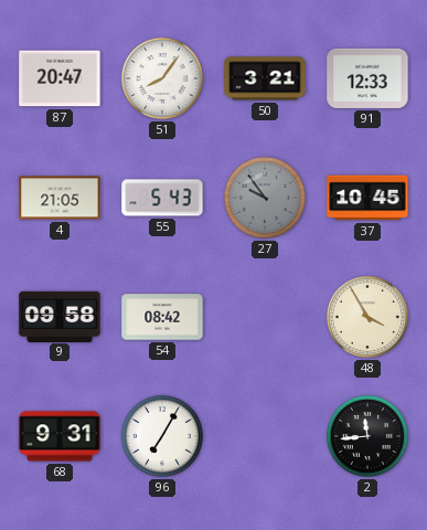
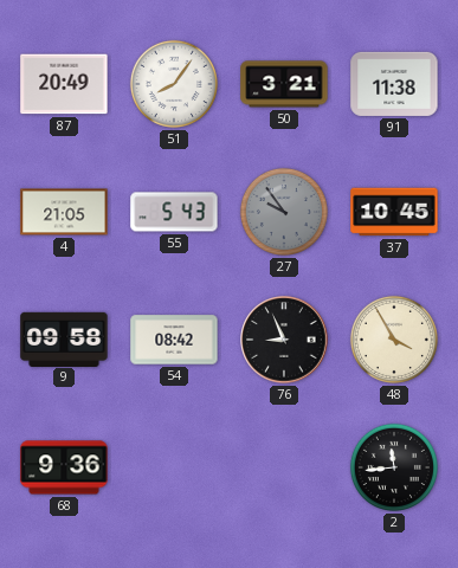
87: 20:47 -> 20:49 (64, 84)
91: 12:33 -> 11:38 (394, 84)
76: none -> 8:56 (284, 340)
68: 9:31 -> 9:36 (64, 467)
96: 7:05 -> none (162, 436)
